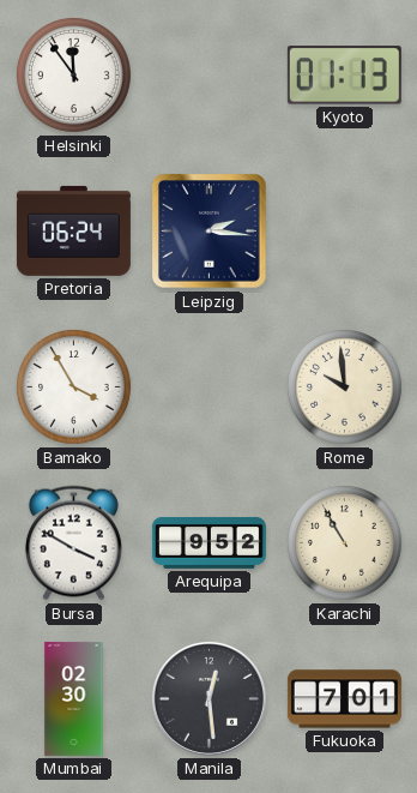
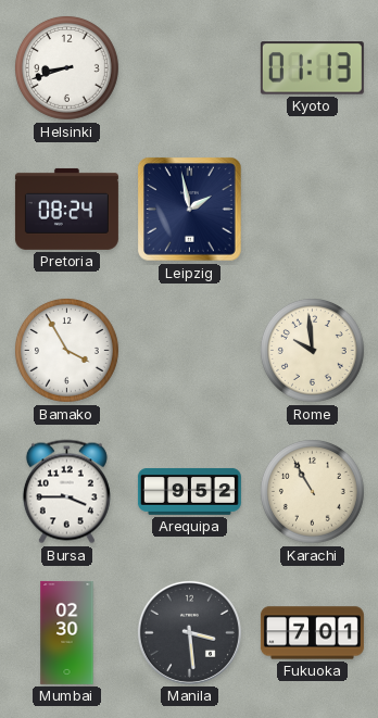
Helsinki: 11:54 -> 8:42 (66, 67)
Pretoria: 06:24 -> 08:24 (66, 209)
Leipzig: 2:16 -> 1:58 (190, 210)
Bursa: 3:50 -> 3:45 (66, 492)
Manila: 12:29 -> 3:29 (189, 632)
